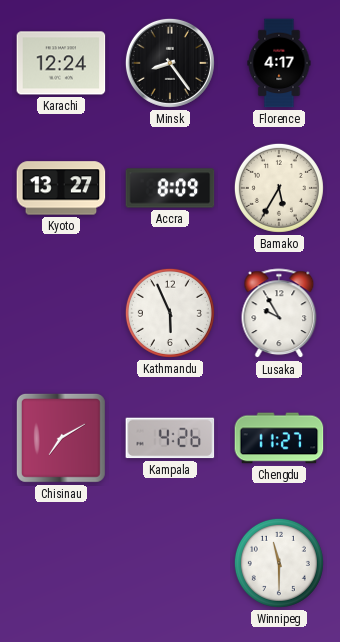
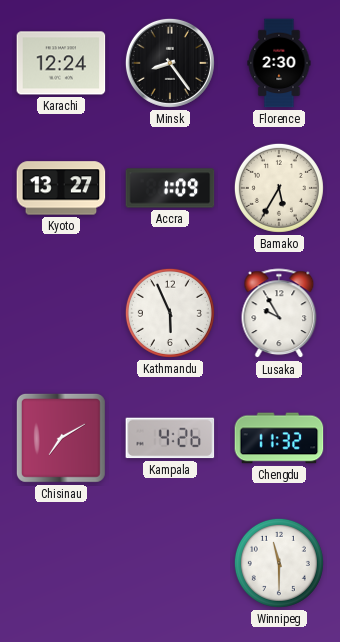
Florence: 4:17 -> 2:30 (279, 63)
Accra: 8:09 -> 1:09 (170, 188)
Chengdu: 11:27 -> 11:32 (279, 438)
